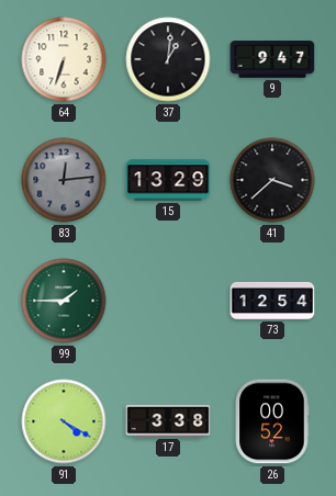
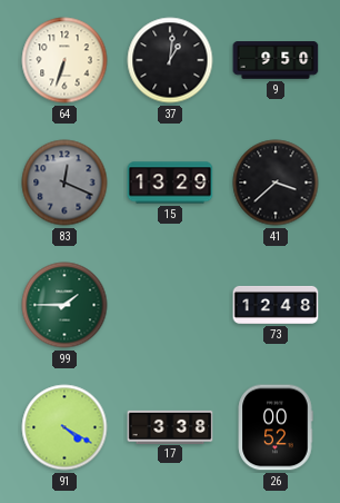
9: 9:47 -> 9:50 (276, 60)
83: 12:14 -> 12:19 (64, 183)
73: 12:54 -> 12:48 (276, 305)
